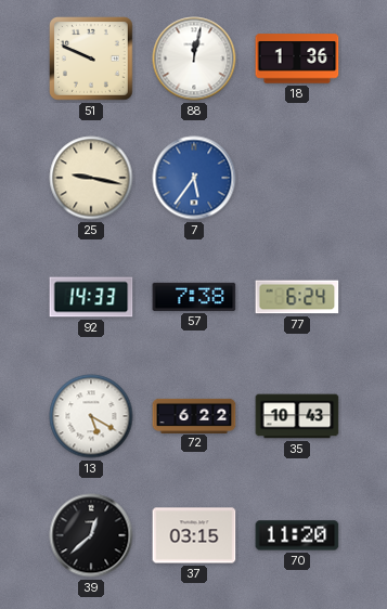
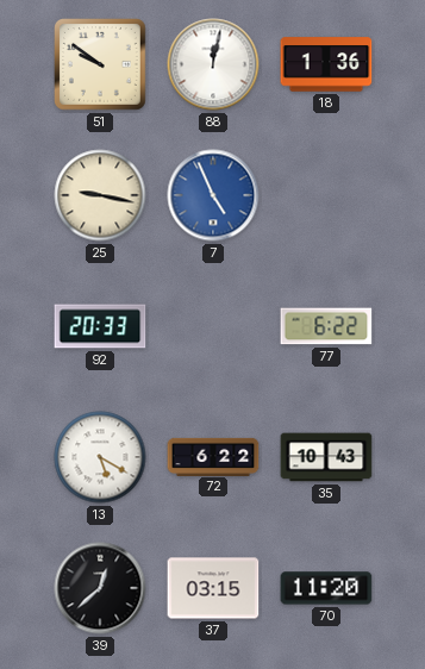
51: 9:49 -> 9:51 (101, 65)
7: 5:36 -> 4:56 (213, 195)
92: 14:33 -> 20:33 (100, 326)
57: 7:38 -> none (194, 297)
77: 6:24 -> 6:22 (326, 326)
